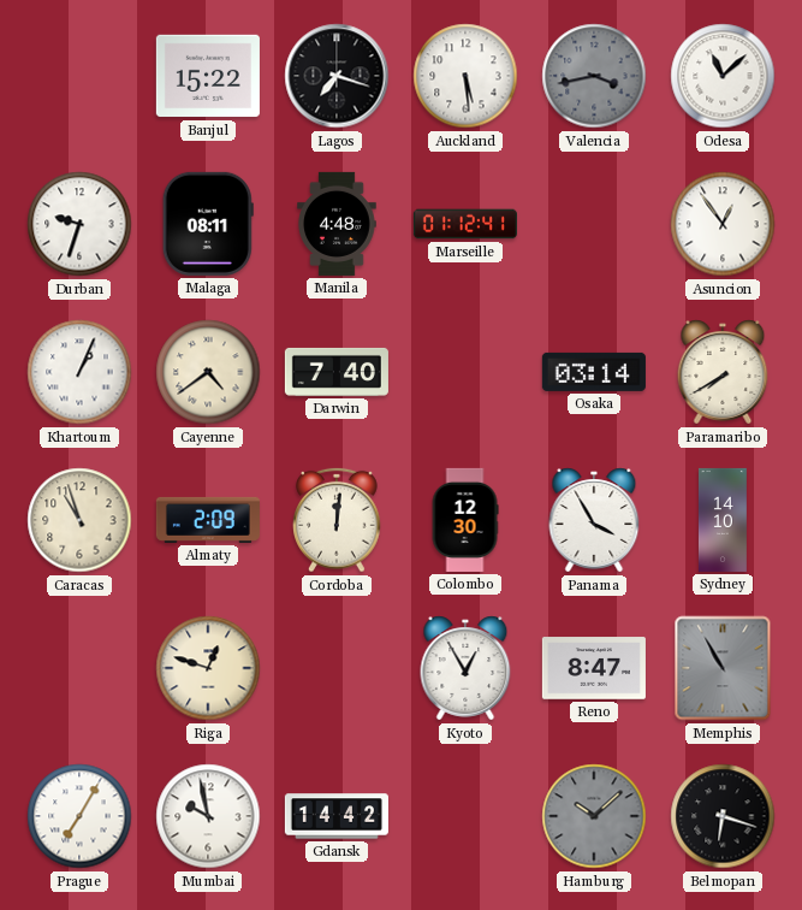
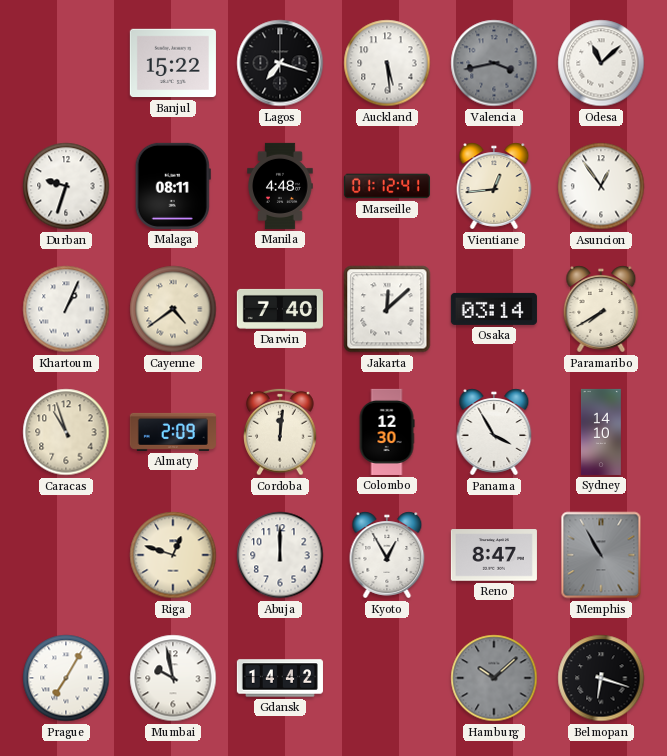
Vientiane: none -> 12:44 (494, 186)
Jakarta: none -> 12:08 (387, 309)
Abuja: none -> 12:00 (280, 555)
